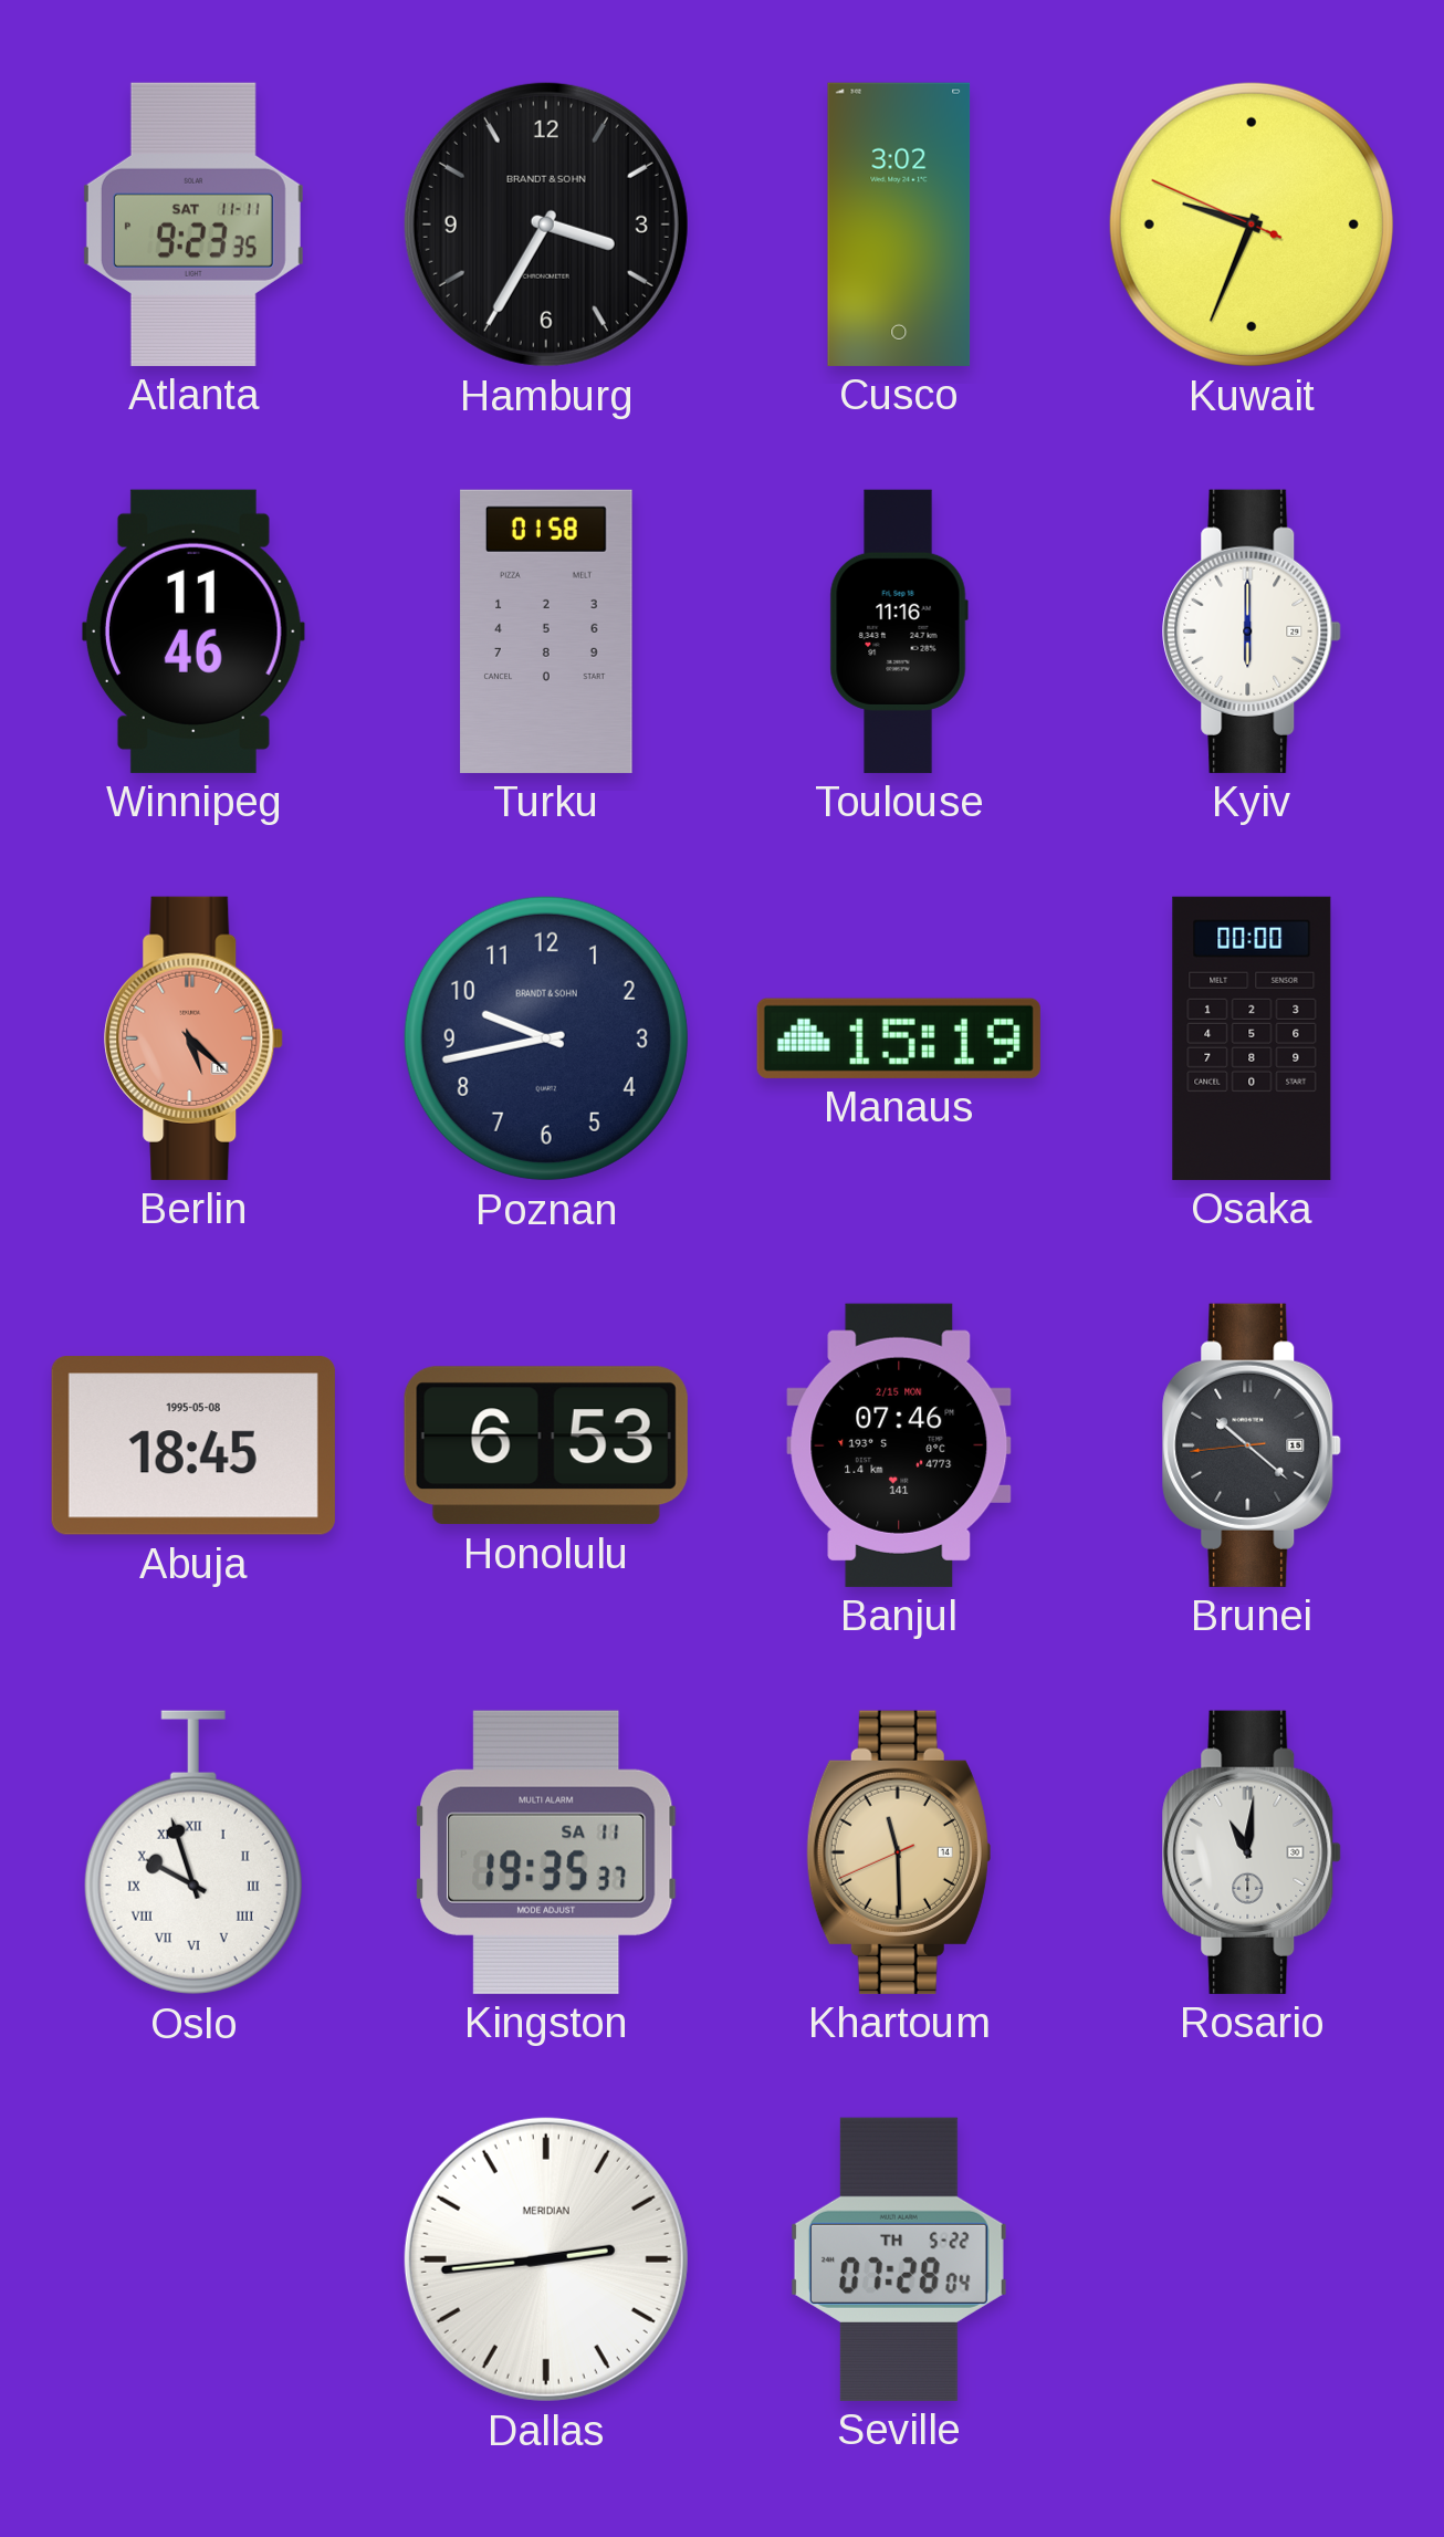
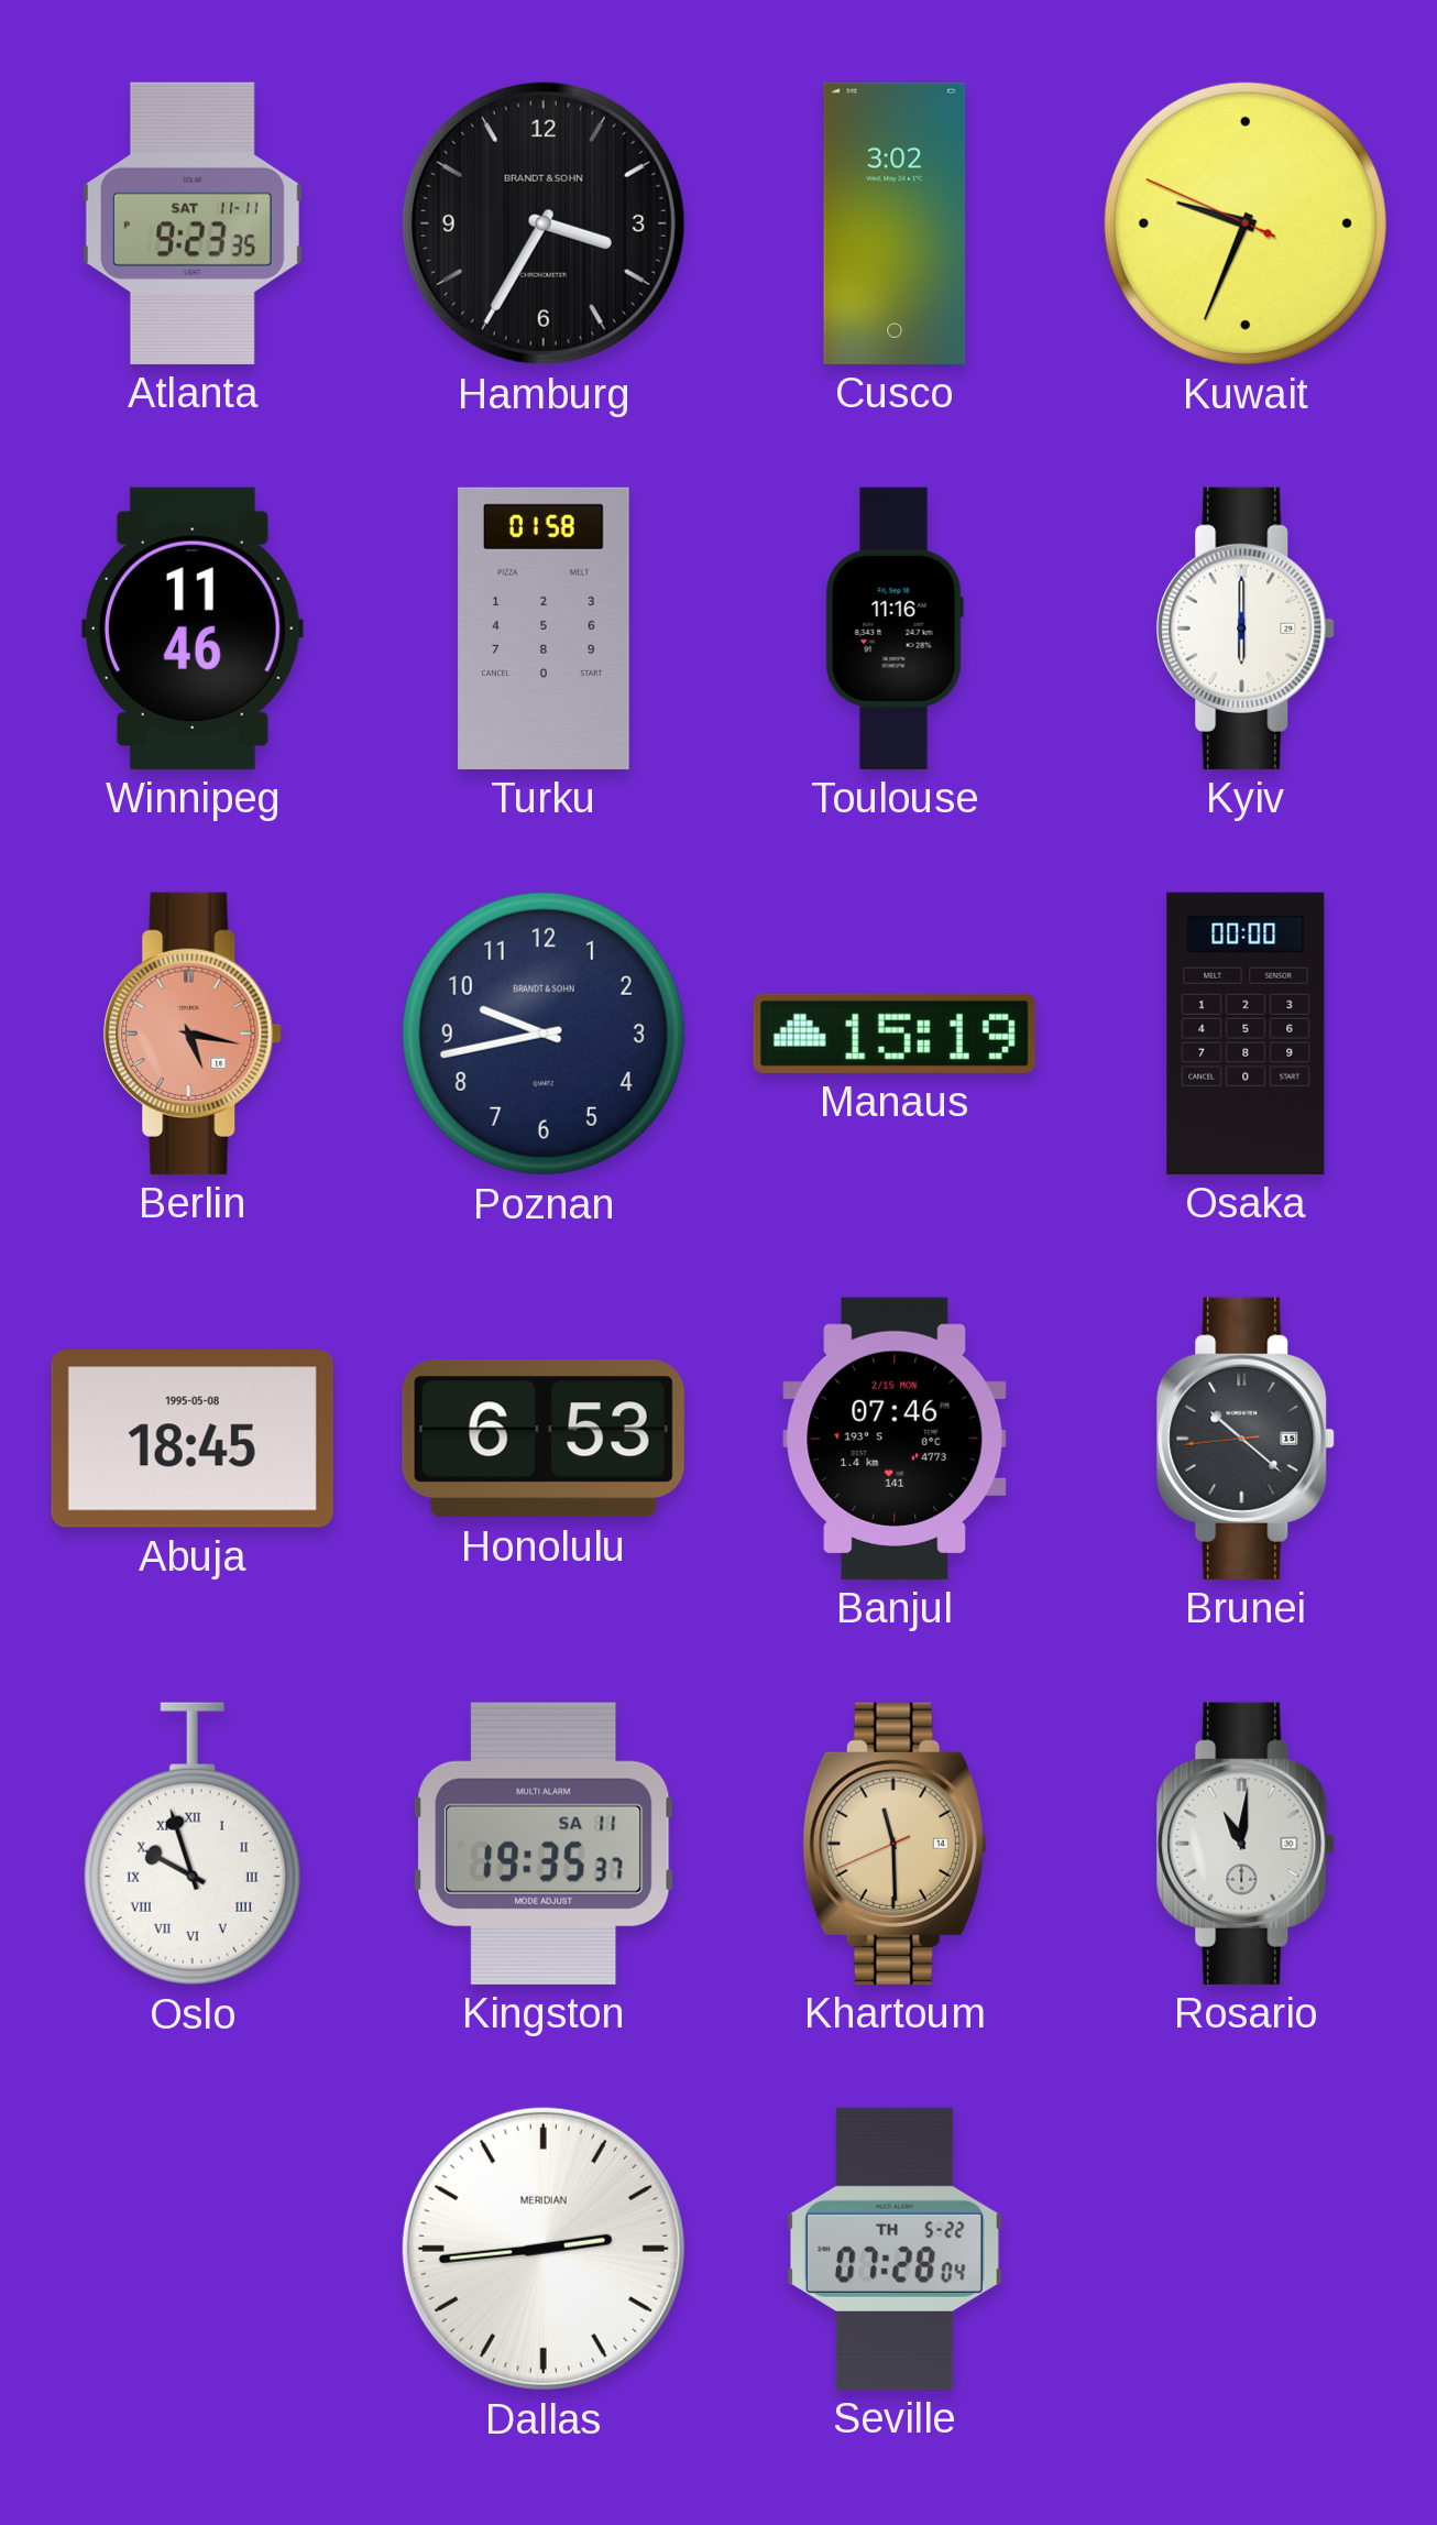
Berlin: 5:22 -> 5:17 (193, 1034)
